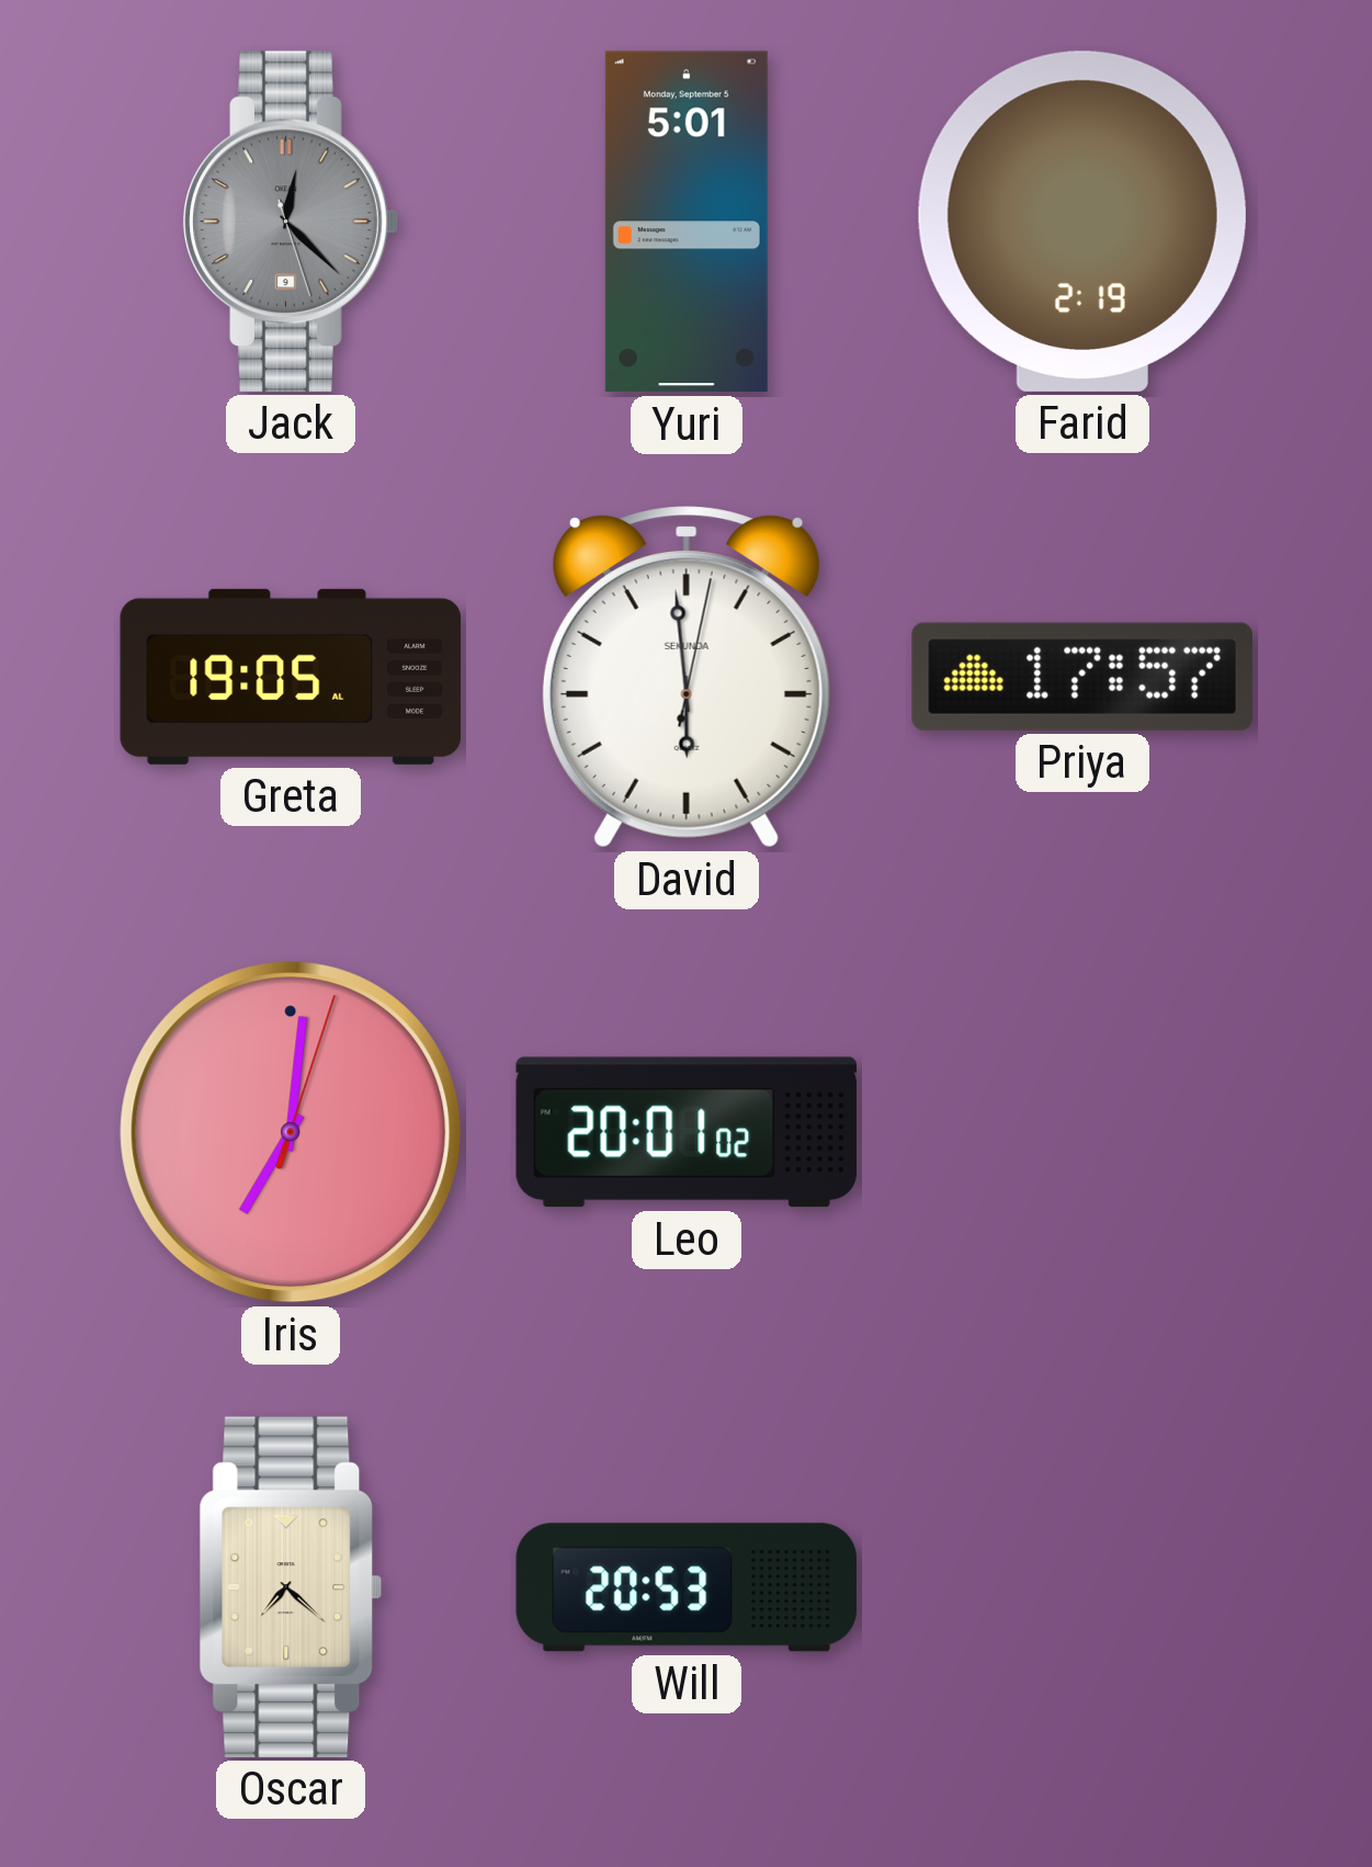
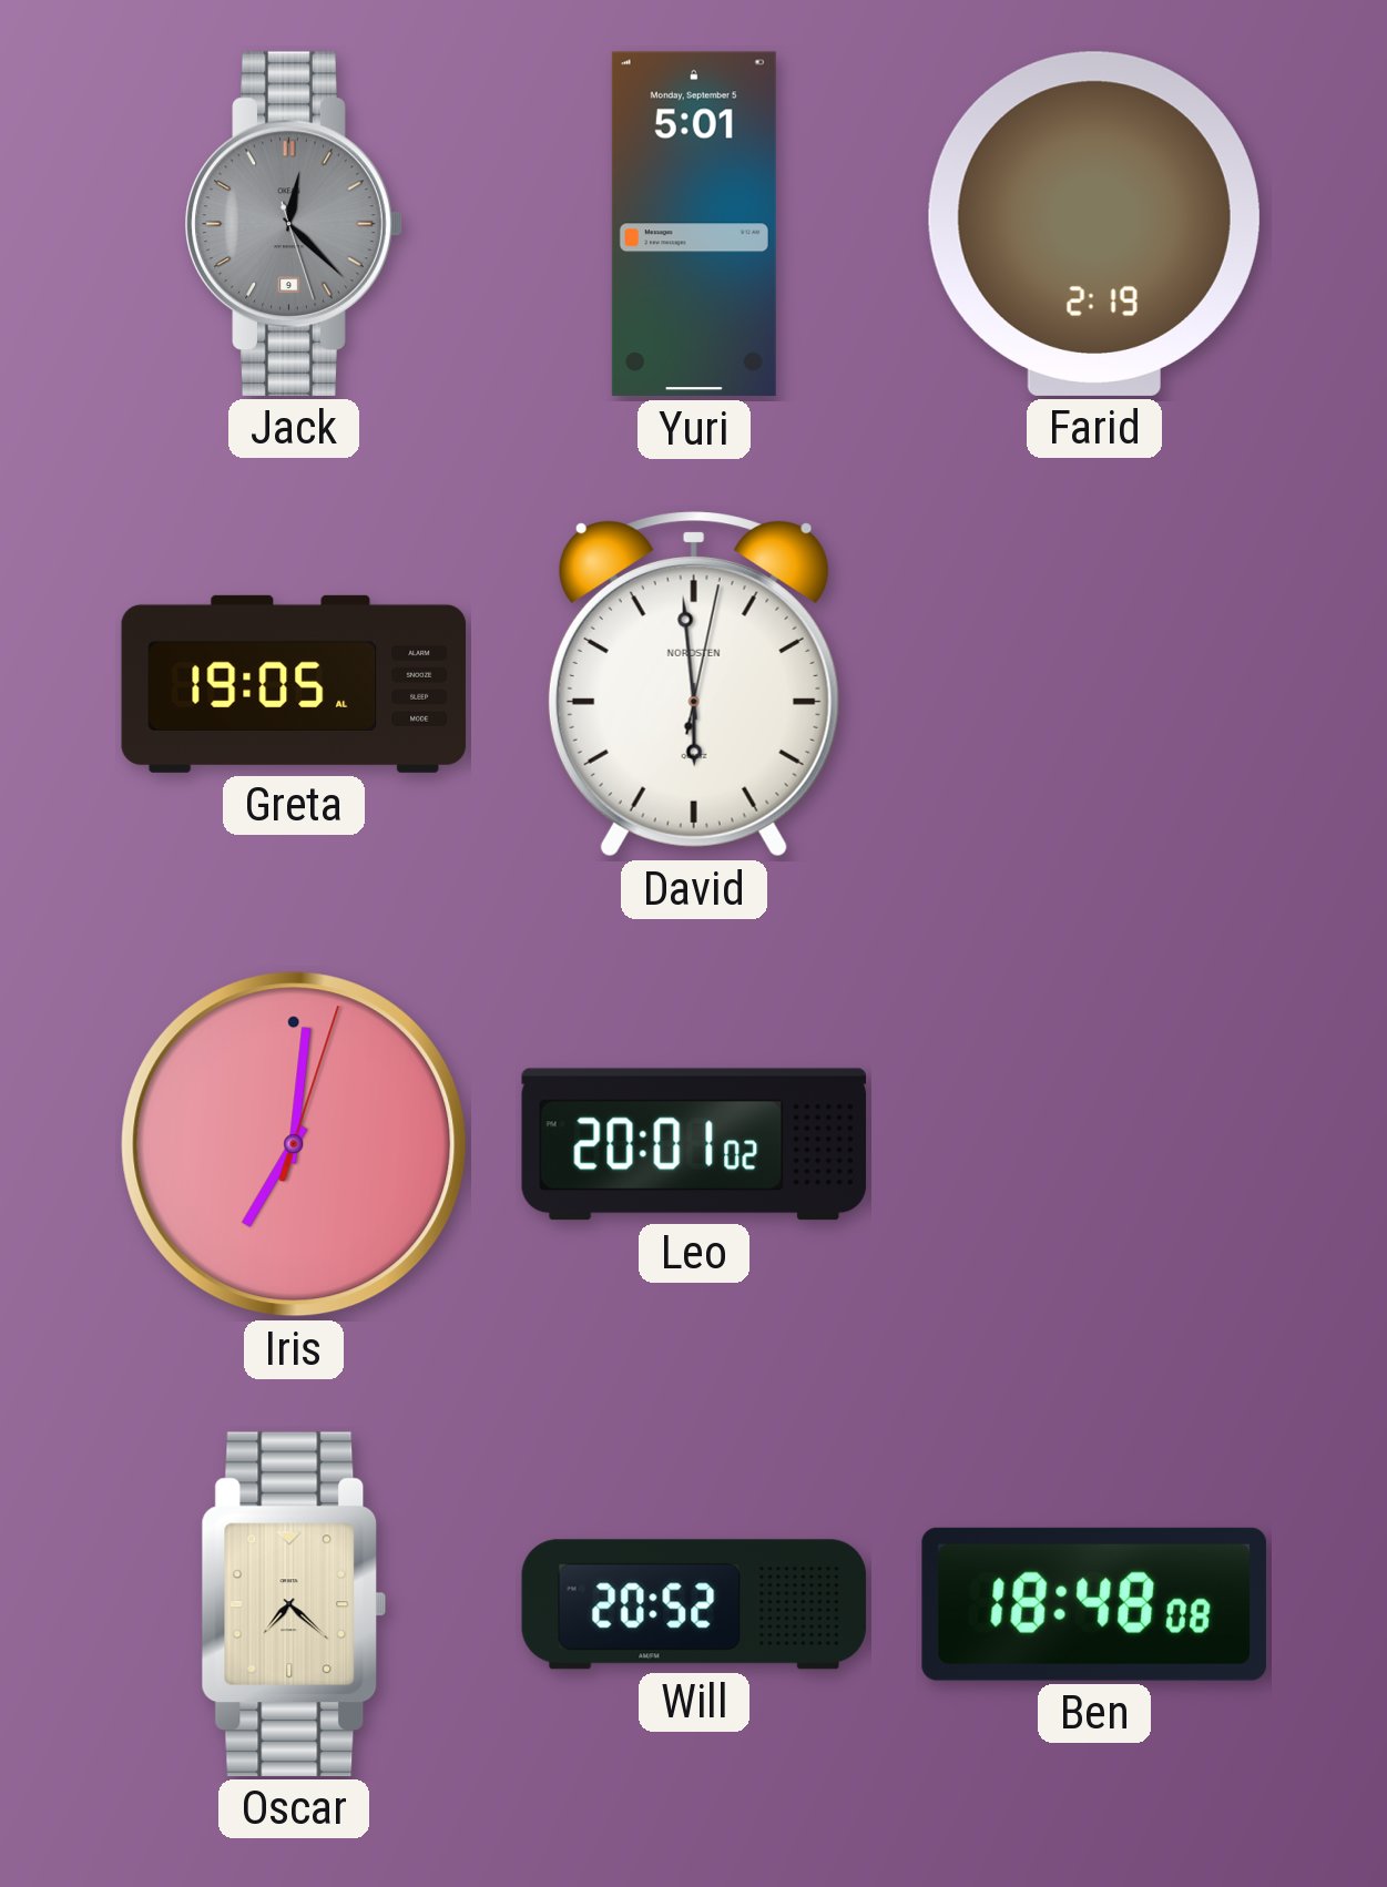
David brand: SEKUNDA -> NORDSTEN (694, 684)
Priya: 17:57 -> none (1082, 677)
Will: 20:53 -> 20:52 (694, 1604)
Ben: none -> 18:48 (1094, 1604)
